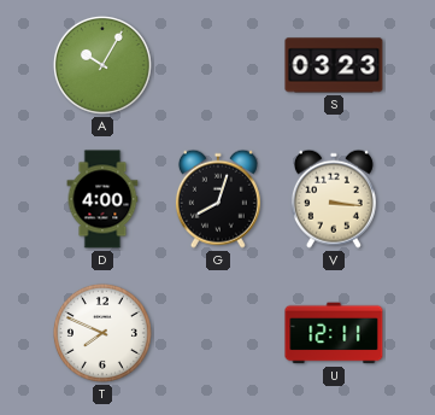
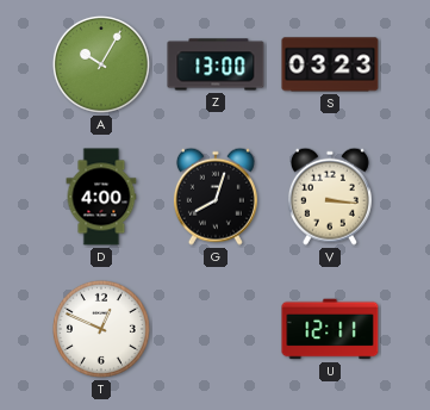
Z: none -> 13:00 (216, 64)
T: 7:49 -> 12:49 (101, 329)
